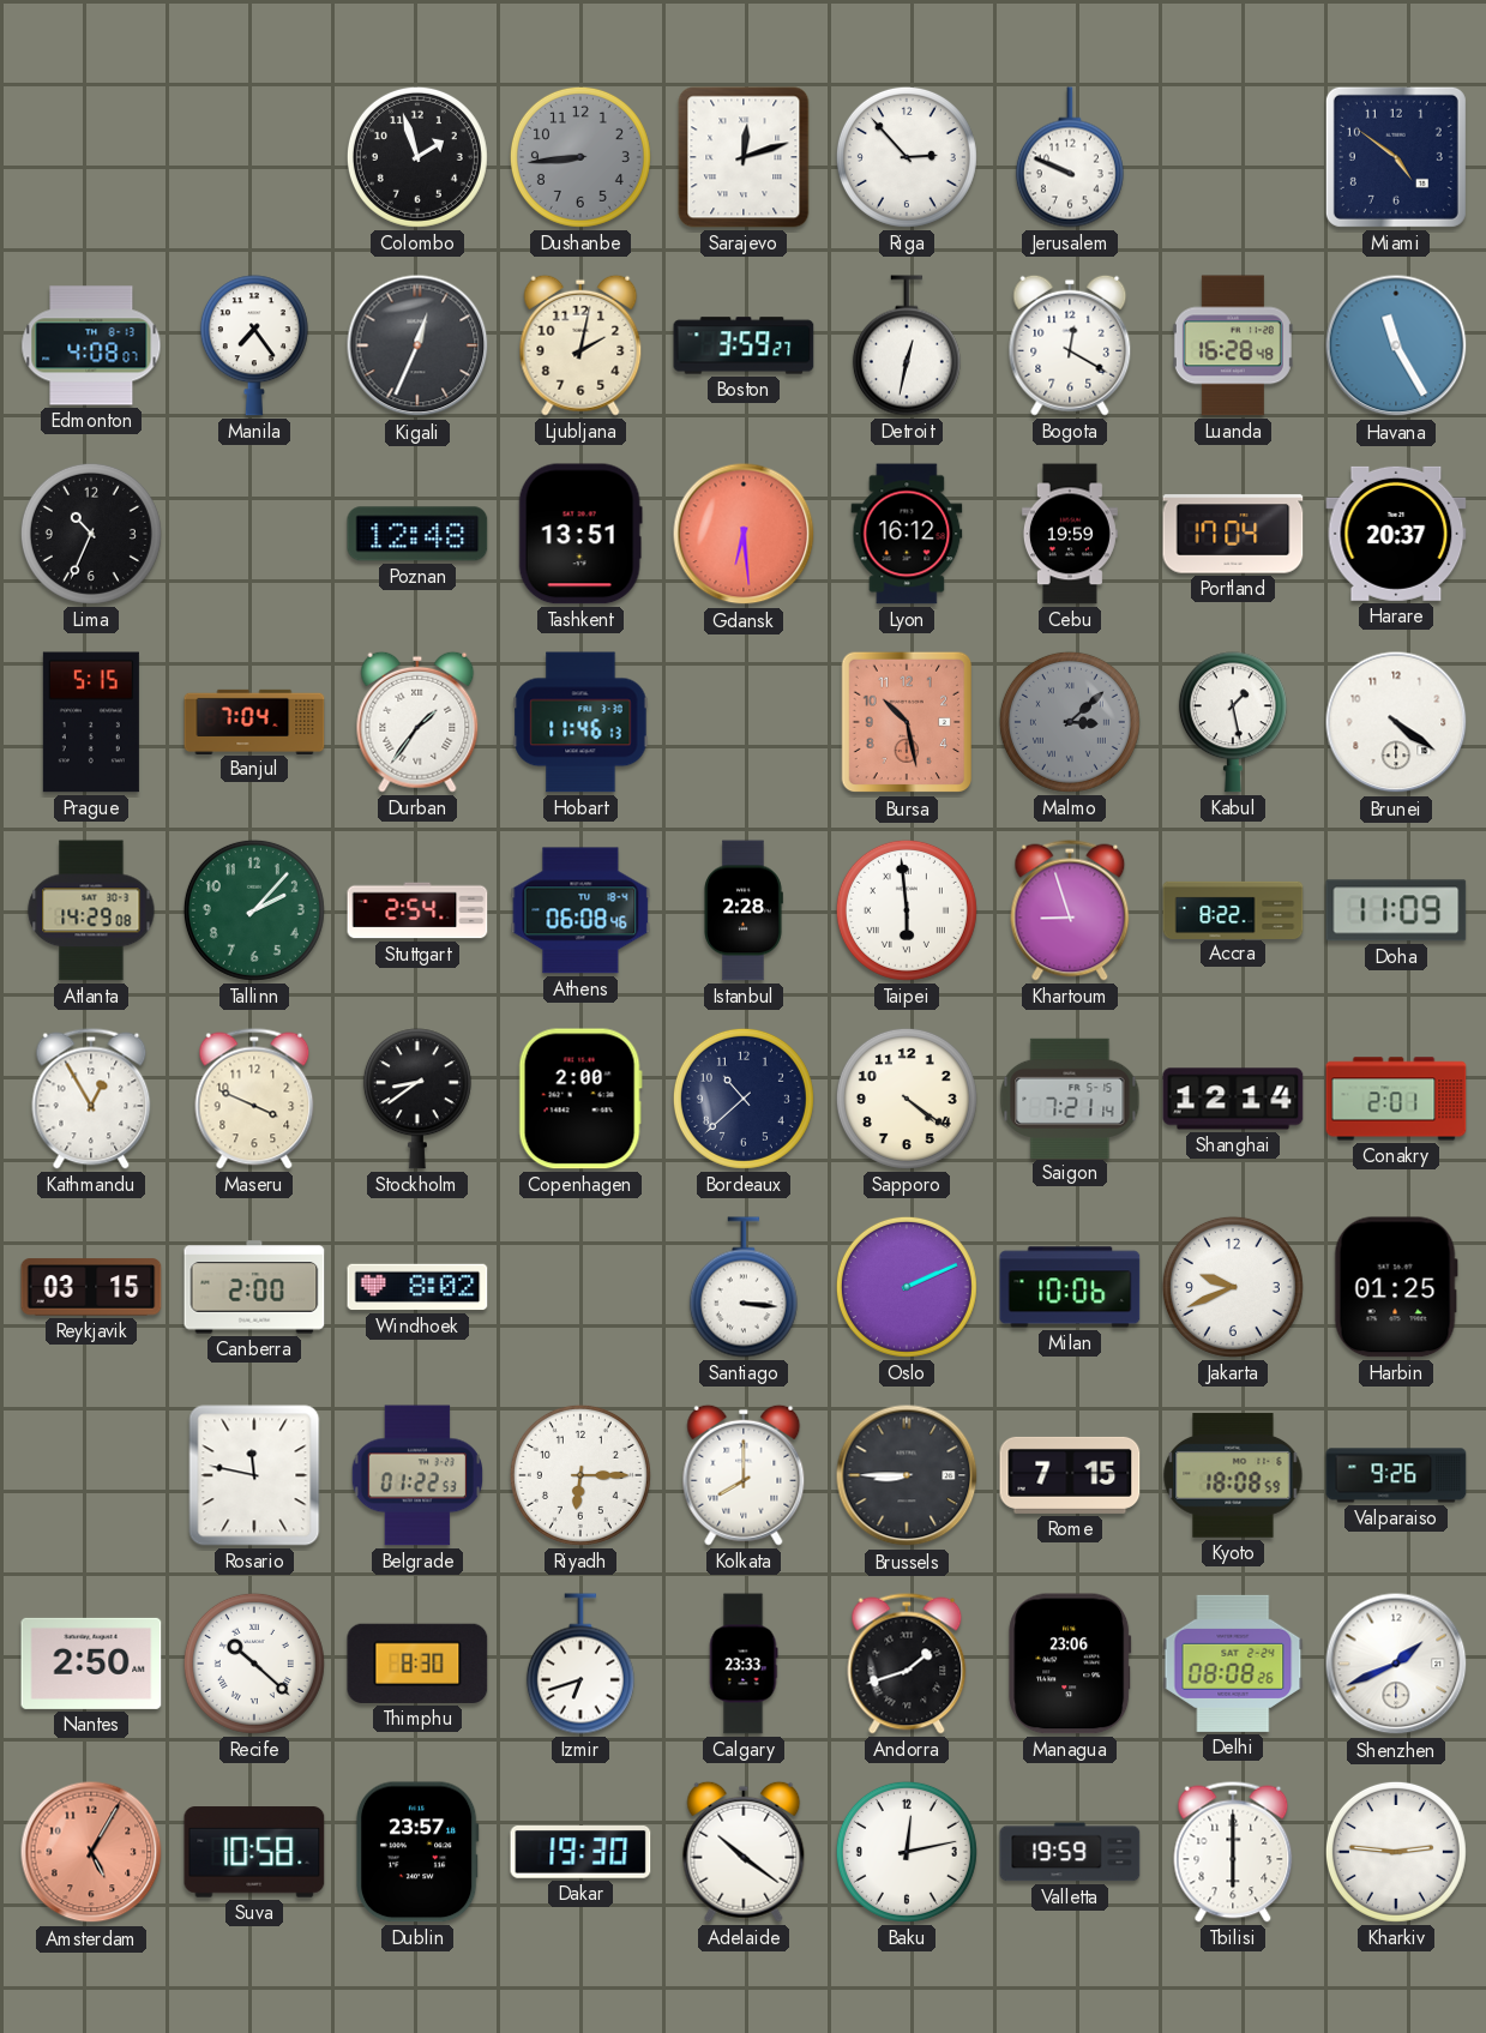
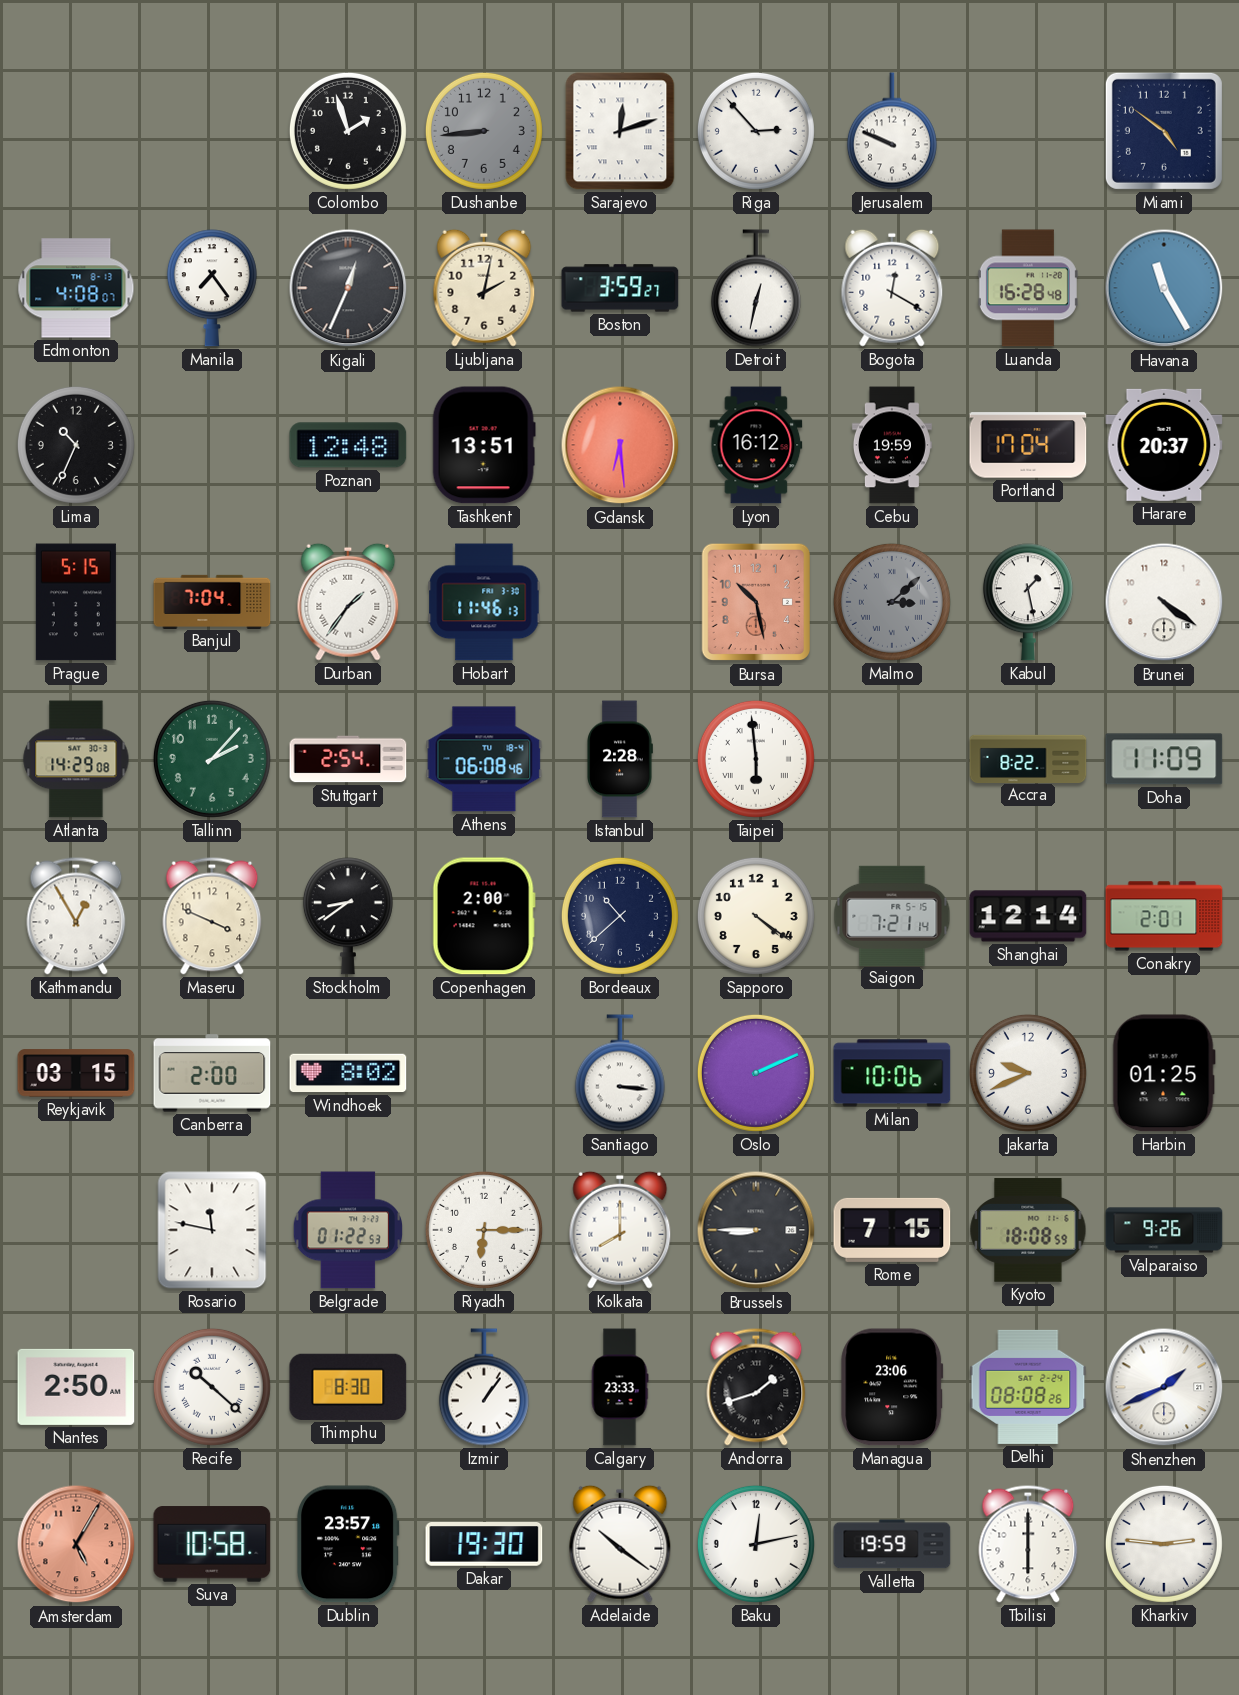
Khartoum: 8:57 -> none (1070, 910)
Izmir: 6:42 -> 1:06 (484, 1387)
